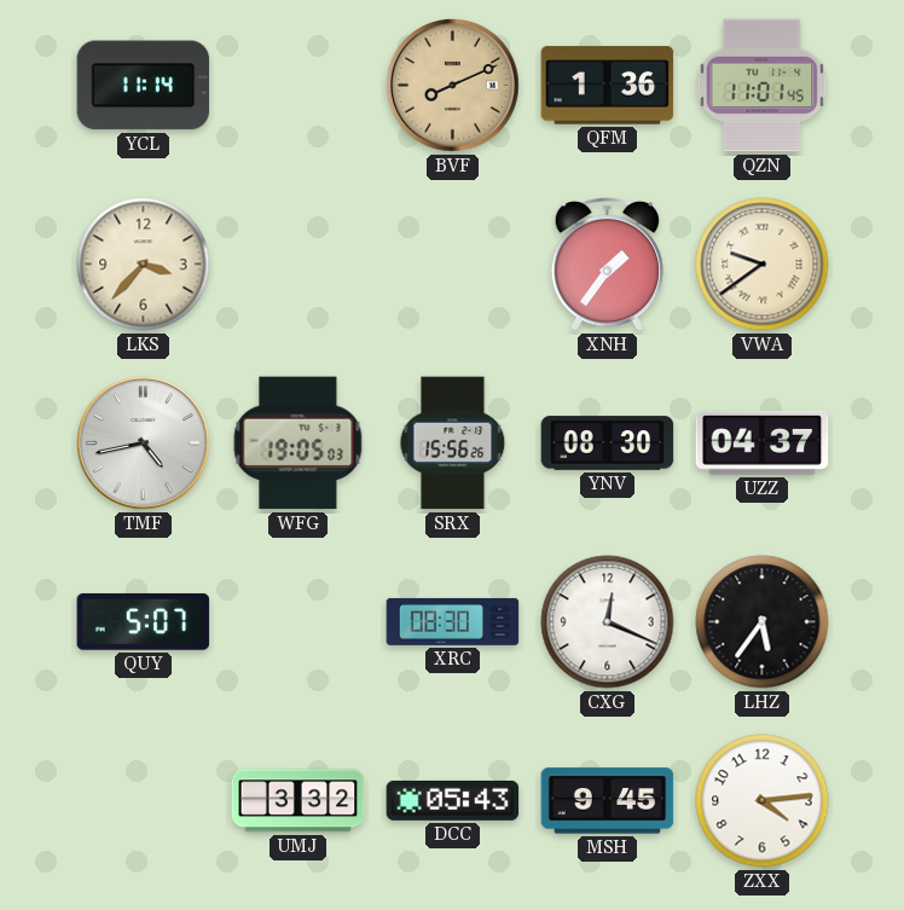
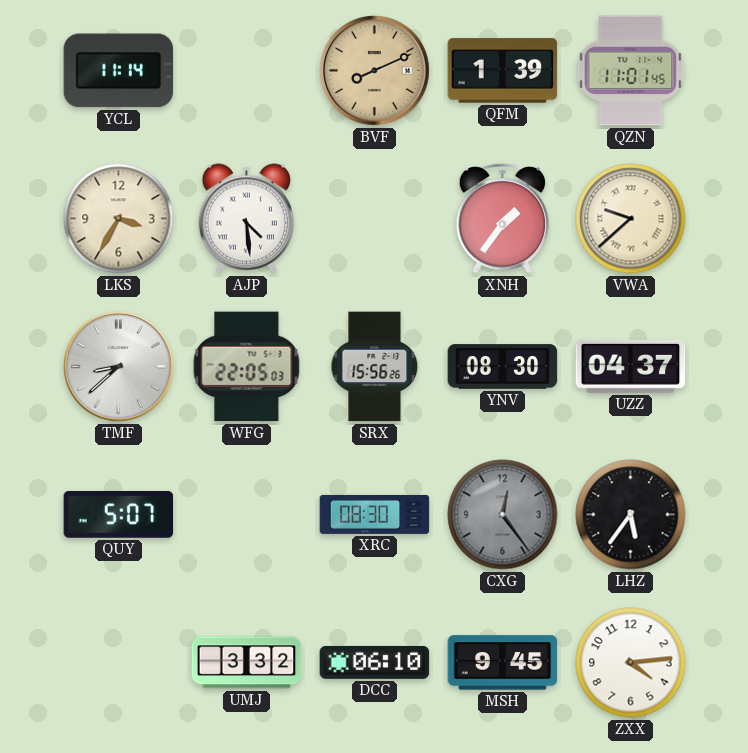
QFM: 1:36 -> 1:39 (503, 71)
LKS: 3:37 -> 3:35 (119, 219)
AJP: none -> 4:29 (246, 219)
VWA: 9:39 -> 9:38 (631, 219)
TMF: 4:43 -> 8:38 (119, 367)
WFG: 19:05 -> 22:05 (247, 367)
CXG: 12:19 -> 12:24 (503, 515)
CXG dial: white -> grey (503, 515)
DCC: 05:43 -> 06:10 (375, 662)
